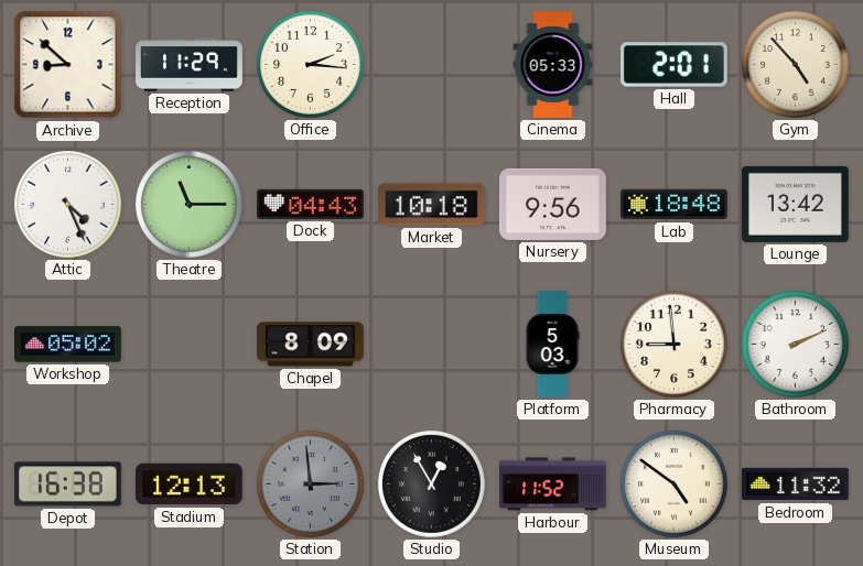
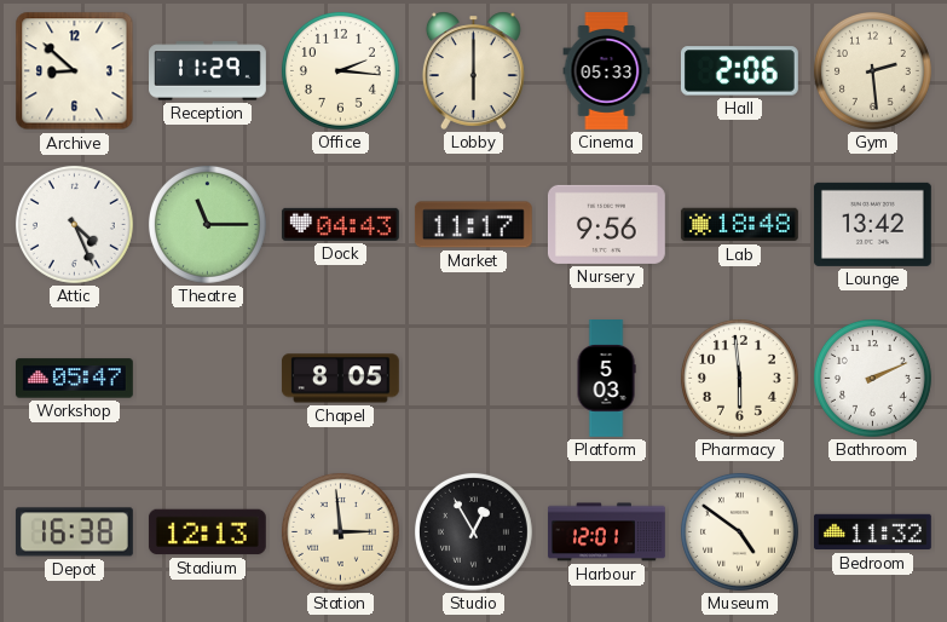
Lobby: none -> 6:00 (473, 70)
Hall: 2:01 -> 2:06 (739, 71)
Gym: 4:53 -> 2:29 (872, 70)
Market: 10:18 -> 11:17 (473, 225)
Workshop: 05:02 -> 05:47 (74, 379)
Chapel: 8:09 -> 8:05 (340, 379)
Pharmacy: 8:59 -> 5:59 (739, 378)
Station dial: grey -> cream (340, 531)
Harbour: 11:52 -> 12:01 (607, 532)
